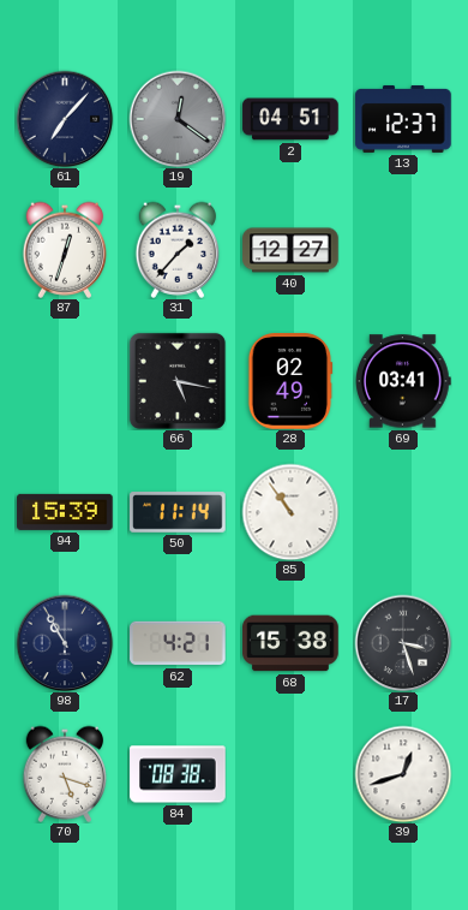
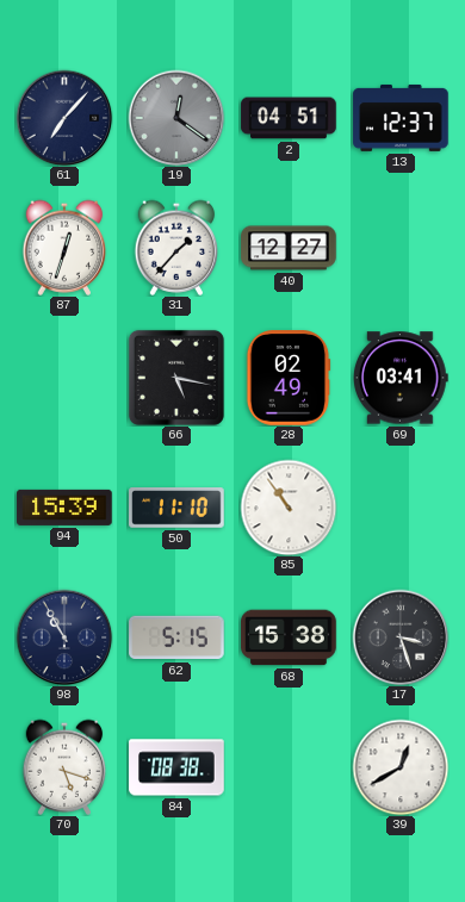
50: 11:14 -> 11:10 (176, 508)
62: 4:21 -> 5:15 (176, 637)
39: 12:42 -> 12:40 (401, 767)
